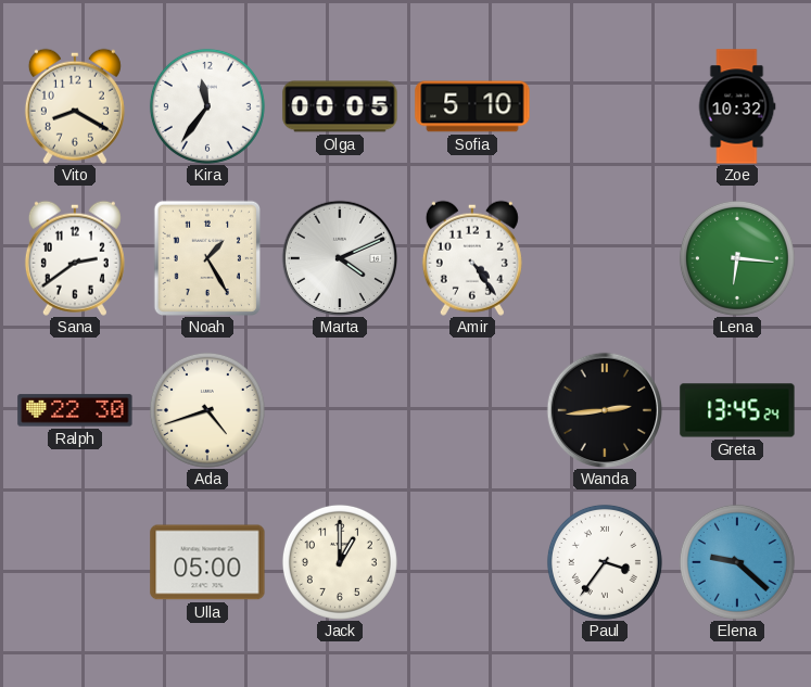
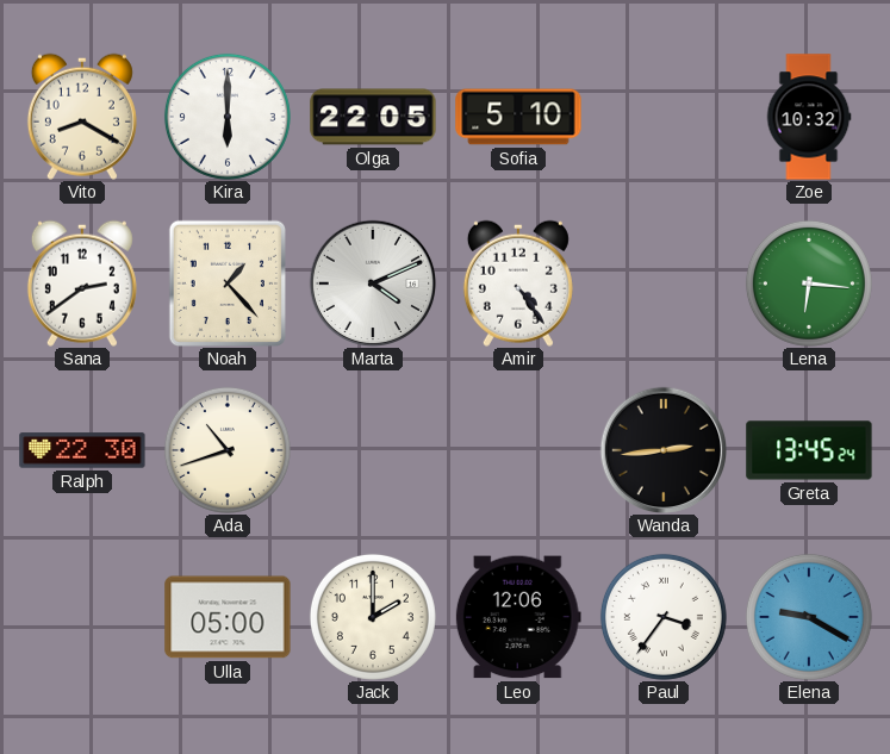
Kira: 11:36 -> 6:00 (228, 117)
Olga: 00:05 -> 22:05 (373, 117)
Noah: 1:25 -> 1:23 (226, 282)
Ada: 4:42 -> 10:42 (228, 450)
Jack: 1:00 -> 2:00 (373, 617)
Leo: none -> 12:06 (518, 617)
Elena: 9:22 -> 9:20 (809, 617)
